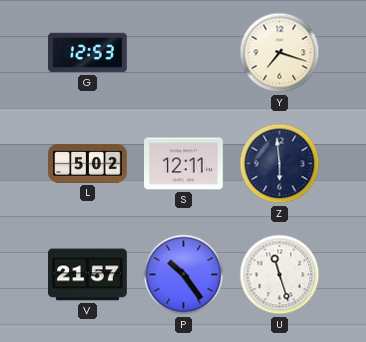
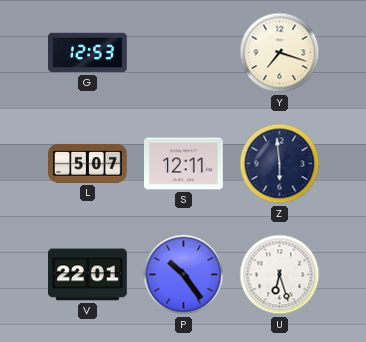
L: 5:02 -> 5:07 (88, 163)
V: 21:57 -> 22:01 (88, 275)
U: 11:27 -> 6:27 (280, 275)
